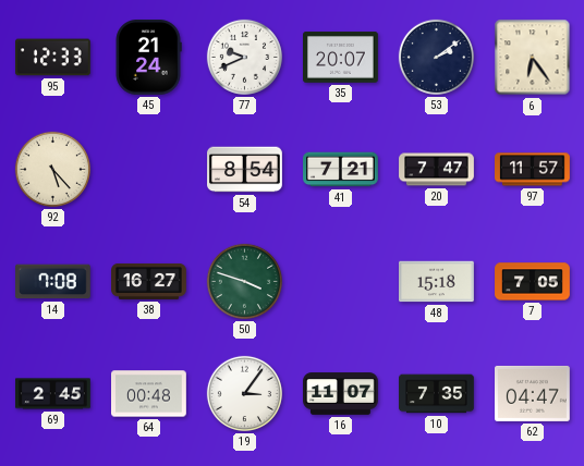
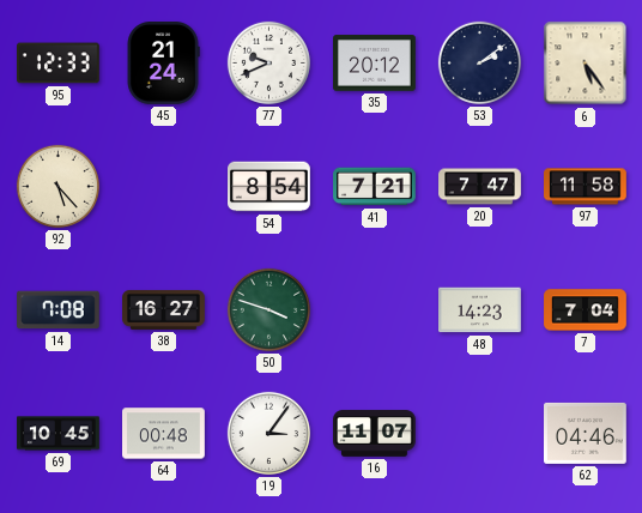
35: 20:07 -> 20:12 (375, 64)
6: 6:24 -> 5:24 (586, 64)
97: 11:57 -> 11:58 (586, 187)
48: 15:18 -> 14:23 (480, 310)
7: 7:05 -> 7:04 (586, 310)
69: 2:45 -> 10:45 (59, 434)
10: 7:35 -> none (437, 394)
62: 04:47 -> 04:46 (586, 433)
